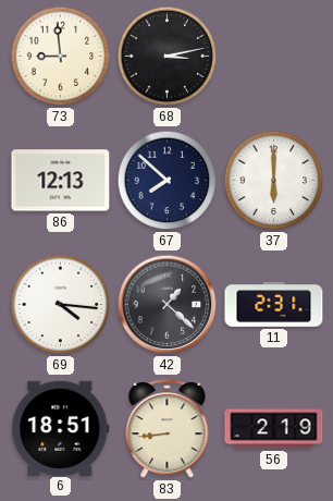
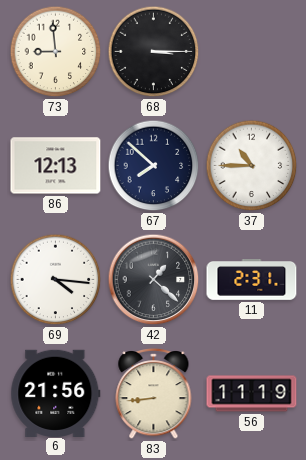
68: 3:13 -> 3:15 (154, 52)
37: 6:00 -> 10:45 (252, 166)
6: 18:51 -> 21:56 (56, 393)
56: 2:19 -> 11:19 (252, 394)
